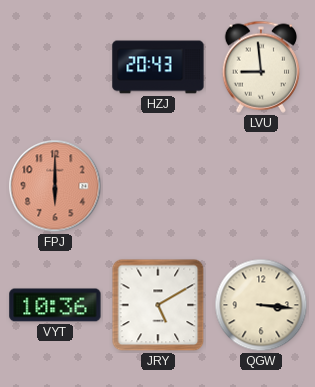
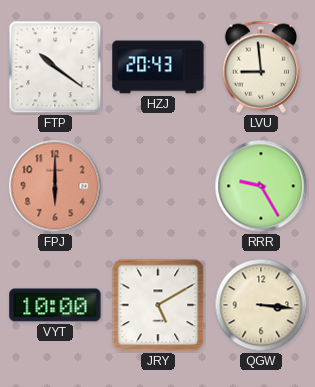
FTP: none -> 10:21 (55, 67)
RRR: none -> 9:25 (261, 186)
VYT: 10:36 -> 10:00 (55, 305)
